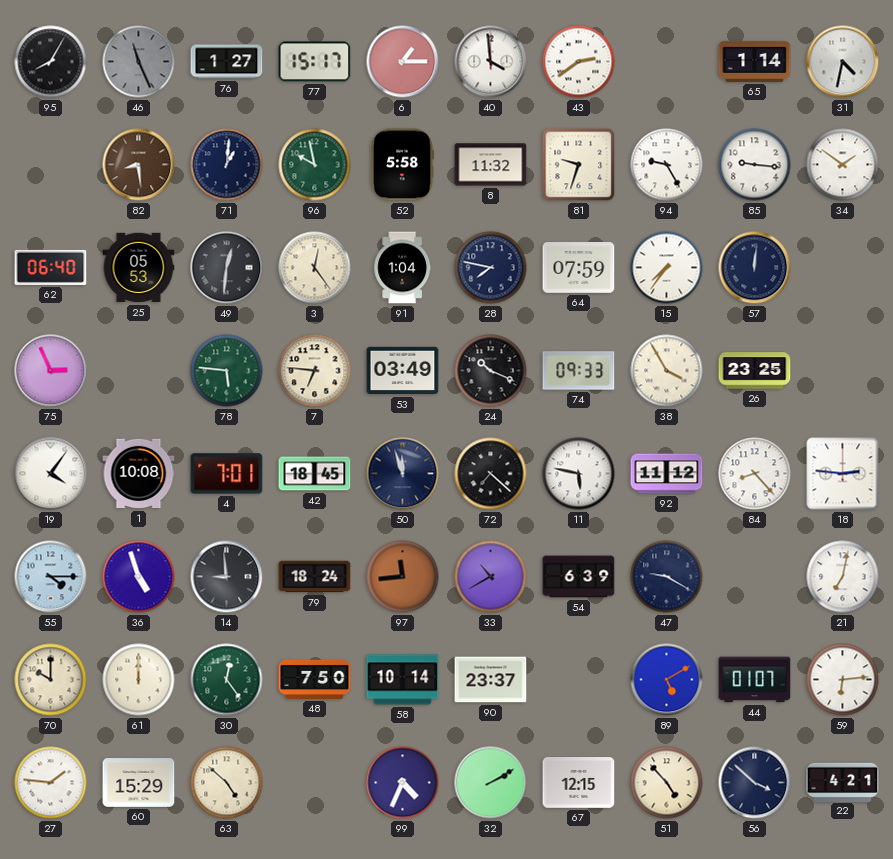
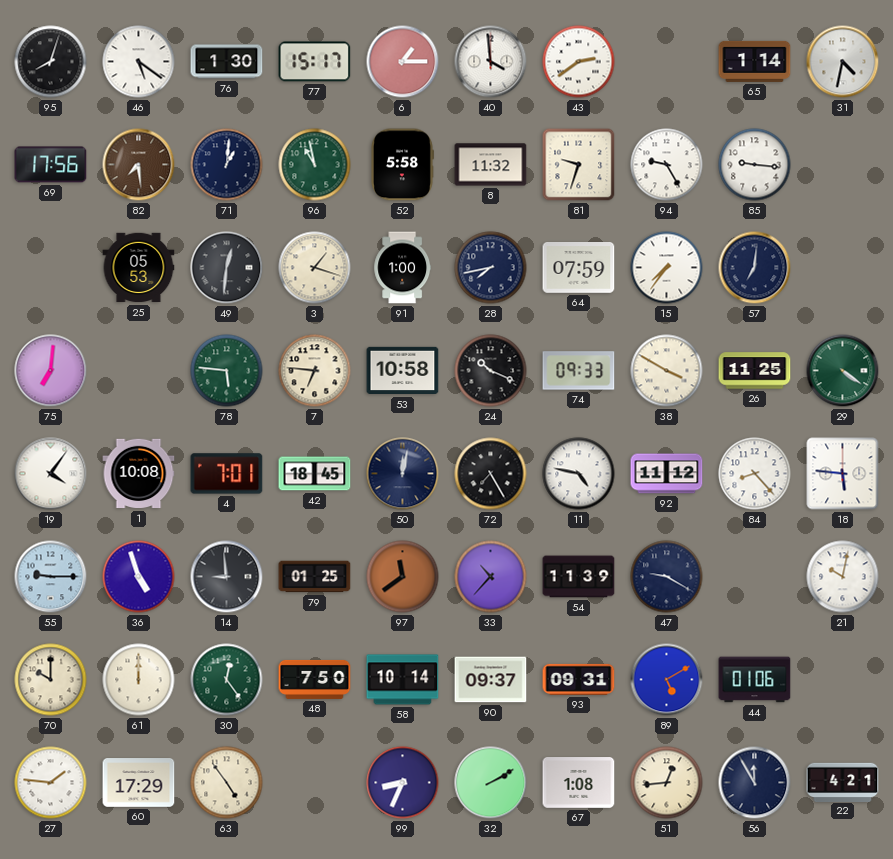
95: 8:05 -> 8:03 (51, 62)
46: 11:26 -> 5:21 (139, 62)
46 dial: grey -> white (139, 62)
76: 1:27 -> 1:30 (227, 62)
69: none -> 17:56 (51, 165)
82: 8:29 -> 7:29 (139, 165)
96: 9:58 -> 10:58 (315, 165)
34: 1:51 -> none (843, 165)
62: 06:40 -> none (51, 267)
3: 12:24 -> 1:18 (315, 268)
91: 1:04 -> 1:00 (402, 268)
28: 7:47 -> 7:43 (491, 268)
57: 12:01 -> 7:01 (755, 268)
75: 2:56 -> 7:01 (51, 371)
53: 03:49 -> 10:58 (403, 371)
38: 3:55 -> 3:50 (667, 371)
26: 23:25 -> 11:25 (755, 371)
29: none -> 4:21 (843, 371)
50: 11:57 -> 12:02 (403, 474)
72: 7:22 -> 7:25 (491, 474)
11: 5:47 -> 4:47 (579, 474)
18: 2:46 -> 5:46 (843, 474)
55: 4:15 -> 9:15 (51, 577)
79: 18:24 -> 01:25 (315, 577)
97: 11:44 -> 11:39 (403, 577)
33: 10:40 -> 10:37 (491, 577)
54: 6:39 -> 11:39 (579, 577)
21: 7:02 -> 10:02 (843, 577)
90: 23:37 -> 09:37 (491, 680)
93: none -> 09:31 (579, 679)
44: 01:07 -> 01:06 (755, 680)
59: 6:14 -> none (843, 680)
60: 15:29 -> 17:29 (139, 783)
63: 4:52 -> 4:54 (227, 783)
99: 4:34 -> 8:34 (403, 783)
67: 12:15 -> 1:08 (579, 783)
51: 4:53 -> 12:44 (667, 783)
56: 3:52 -> 11:55 (755, 783)
